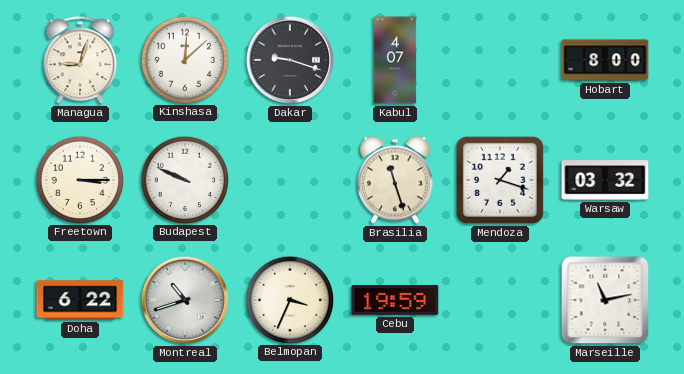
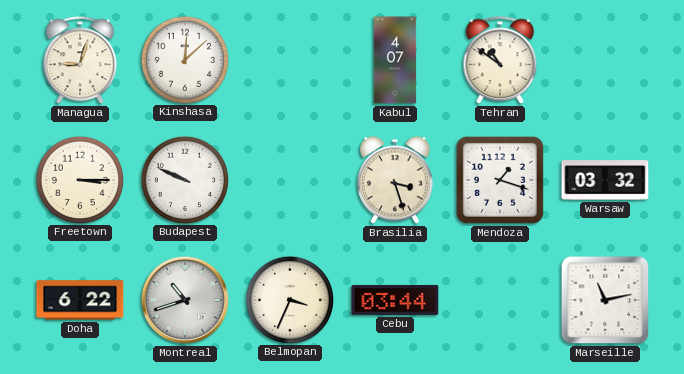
Dakar: 9:18 -> none (290, 60)
Tehran: none -> 10:51 (500, 61)
Hobart: 8:00 -> none (605, 60)
Brasilia: 11:27 -> 3:27 (396, 180)
Cebu: 19:59 -> 03:44 (395, 300)
